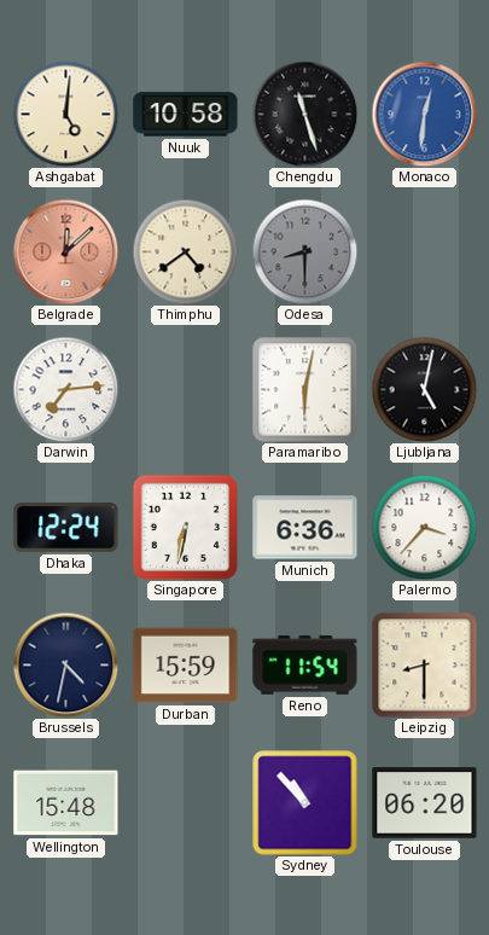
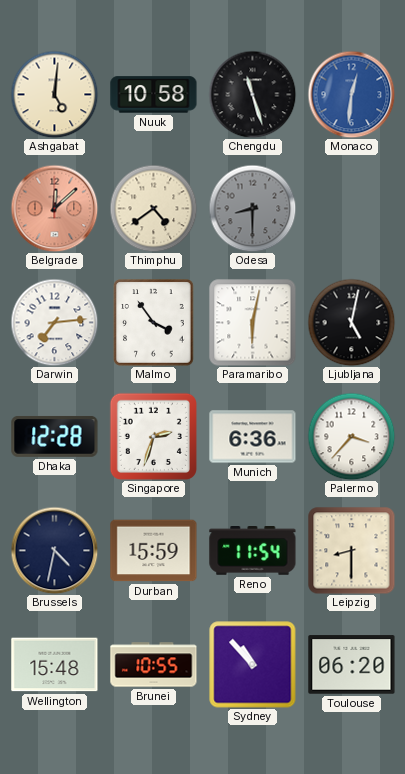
Malmo: none -> 3:54 (154, 323)
Dhaka: 12:24 -> 12:28 (55, 437)
Singapore: 6:32 -> 2:33 (153, 436)
Brunei: none -> 10:55 (154, 665)
